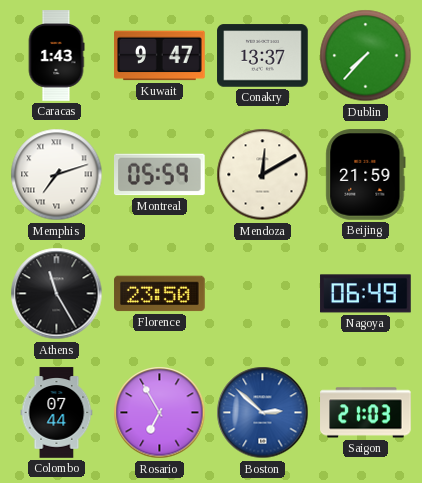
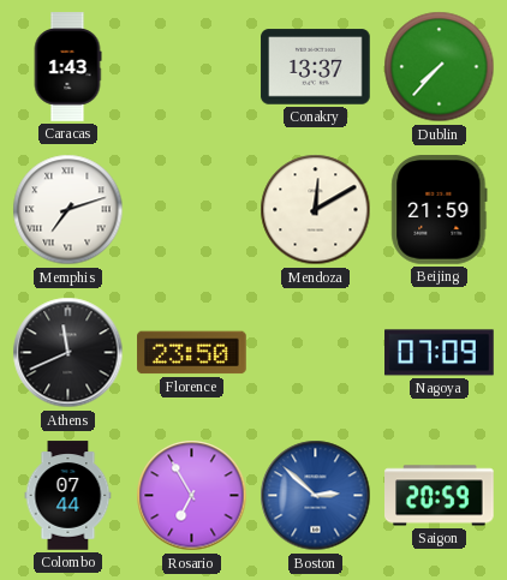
Kuwait: 9:47 -> none (160, 56)
Montreal: 05:59 -> none (160, 175)
Athens: 11:25 -> 11:41 (68, 353)
Nagoya: 06:49 -> 07:09 (440, 353)
Saigon: 21:03 -> 20:59 (440, 496)
